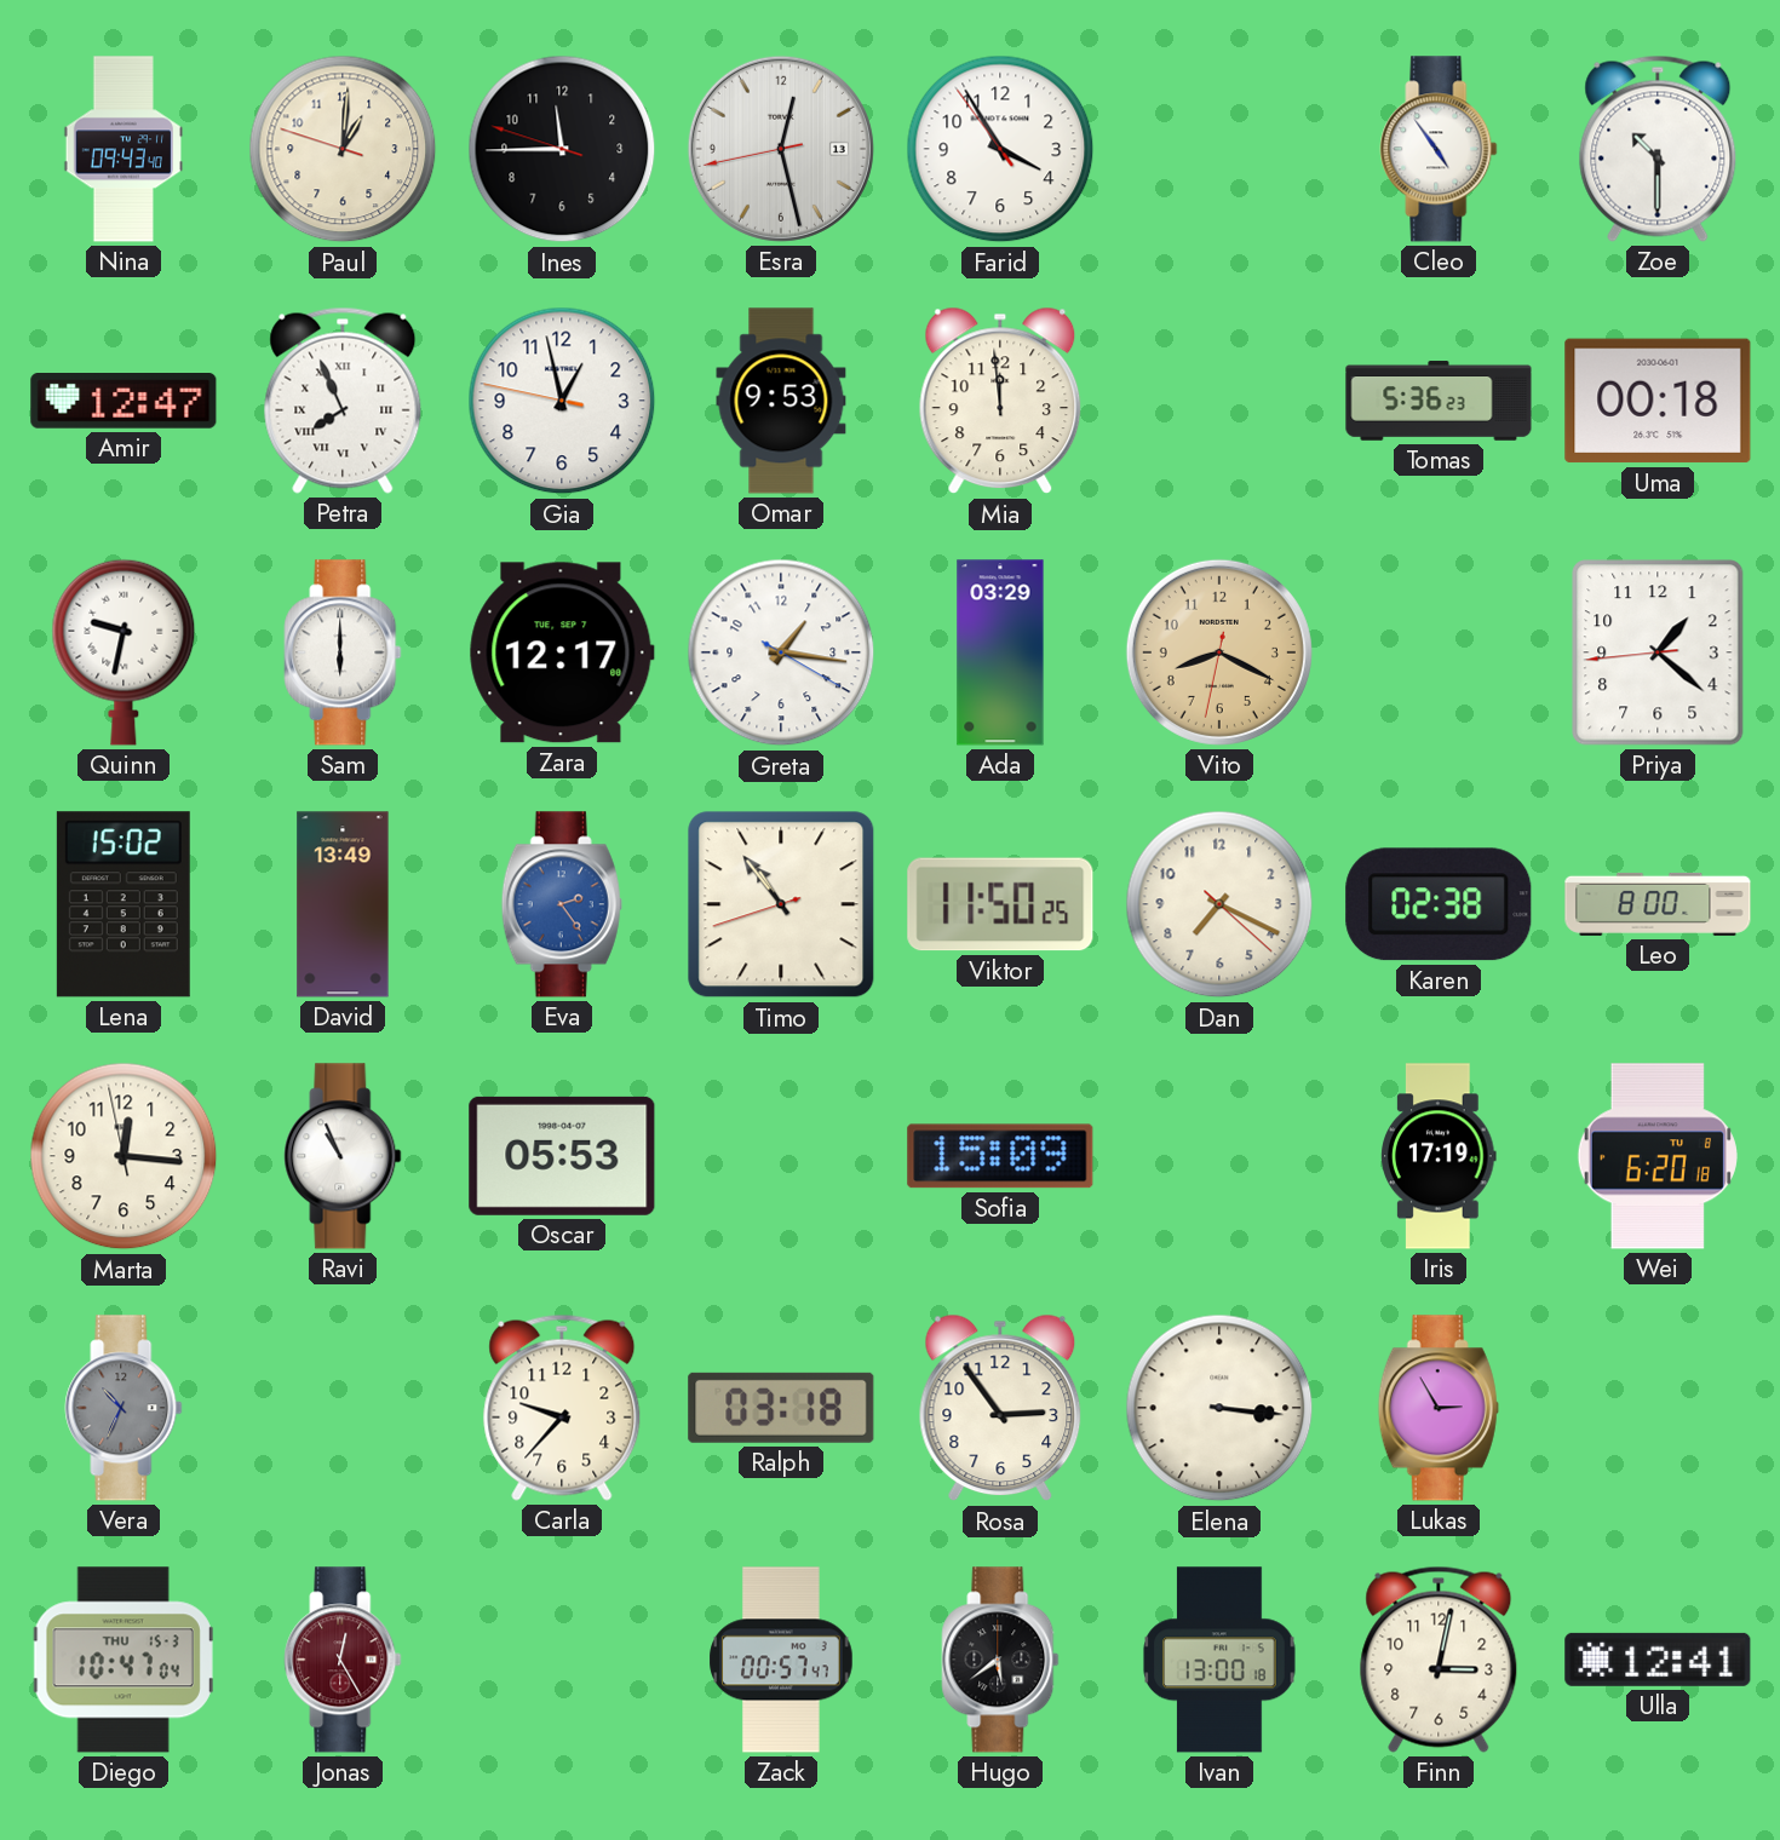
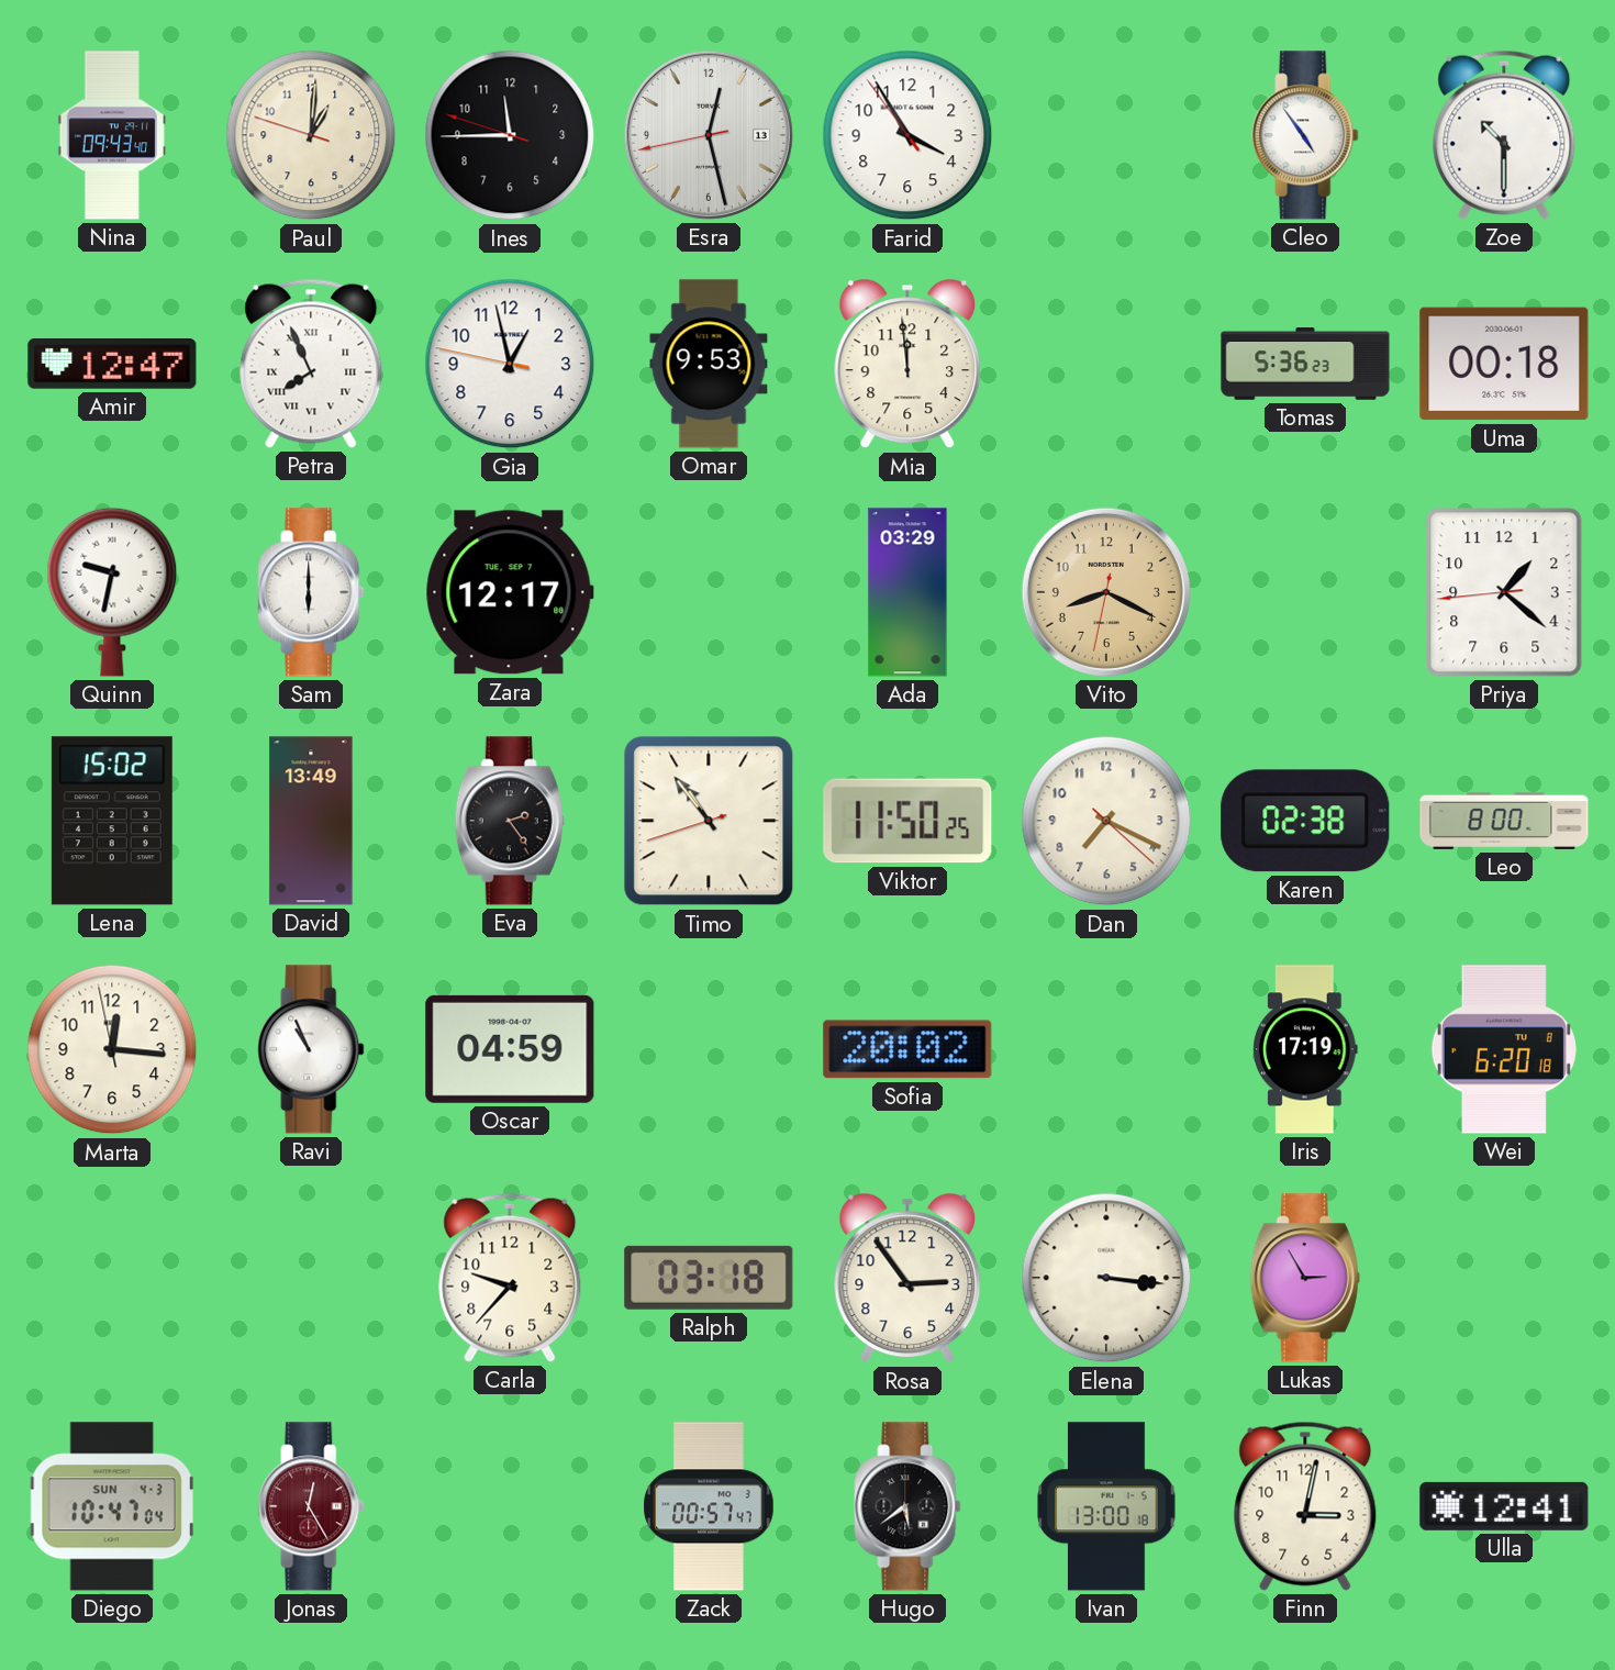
Greta: 1:16 -> none (781, 652)
Eva dial: blue -> black (510, 821)
Oscar: 05:53 -> 04:59 (510, 1049)
Sofia: 15:09 -> 20:02 (907, 1049)
Vera: 10:34 -> none (124, 1408)
Diego date: THU 15-3 -> SUN 4-3 (112, 1506)
